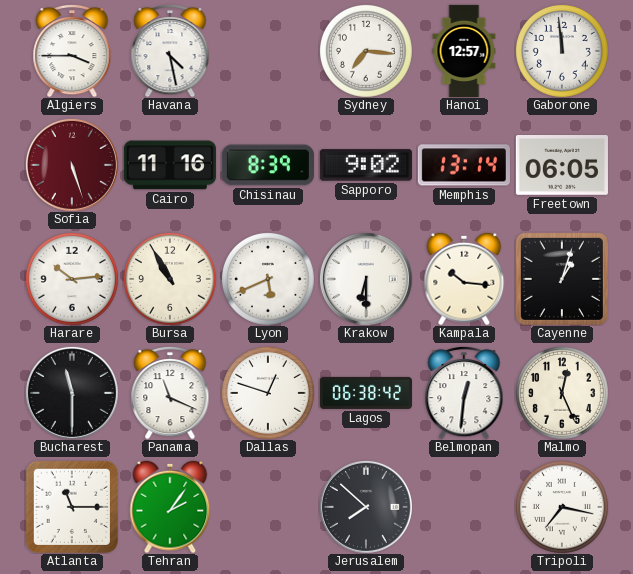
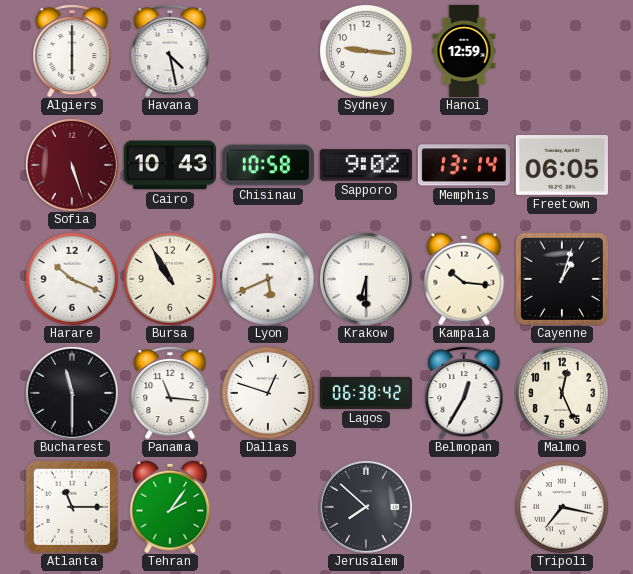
Algiers: 3:45 -> 6:00 (72, 51)
Sydney: 7:16 -> 9:16 (366, 51)
Hanoi: 12:57 -> 12:59 (464, 50)
Gaborone: 11:59 -> none (562, 51)
Cairo: 11:16 -> 10:43 (170, 165)
Chisinau: 8:39 -> 10:58 (268, 165)
Harare: 10:14 -> 10:19 (72, 279)
Panama: 11:19 -> 11:16 (170, 393)
Belmopan: 12:31 -> 12:35 (464, 393)
